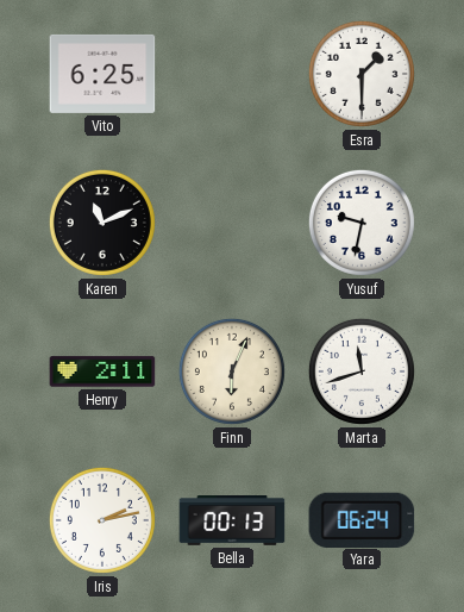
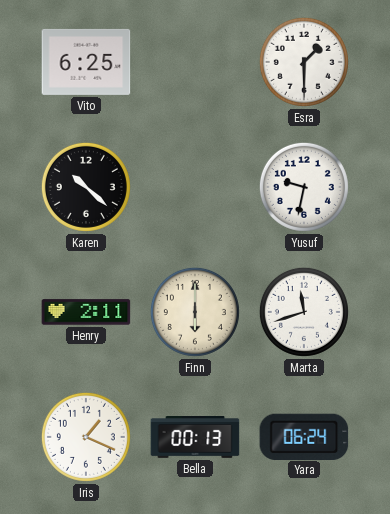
Karen: 11:11 -> 10:22 (86, 187)
Finn: 6:04 -> 6:00 (195, 312)
Iris: 2:13 -> 1:19 (86, 437)
